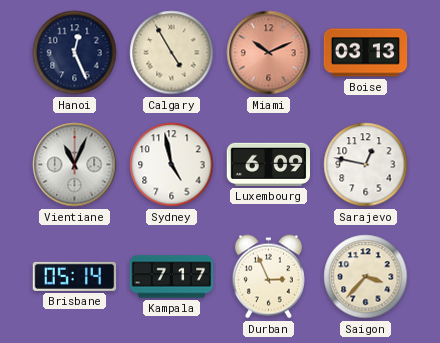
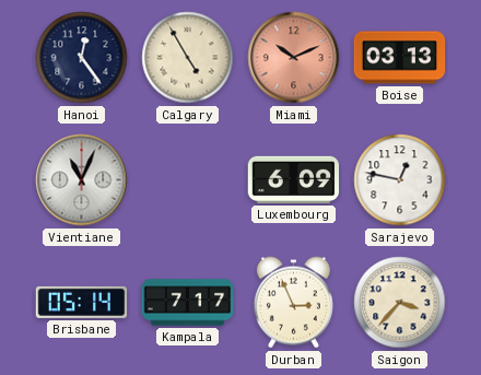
Hanoi: 12:26 -> 12:24 (82, 58)
Sydney: 4:58 -> none (172, 165)
